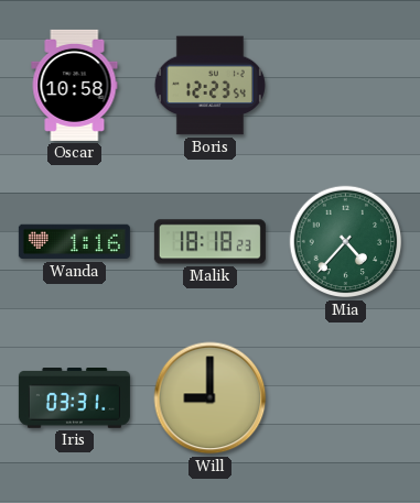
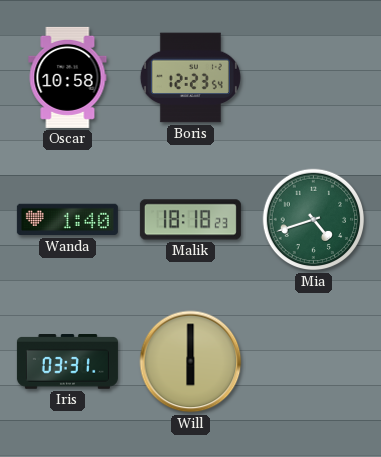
Wanda: 1:16 -> 1:40 (67, 220)
Mia: 4:37 -> 4:42 (314, 220)
Will: 9:00 -> 6:00 (191, 362)
